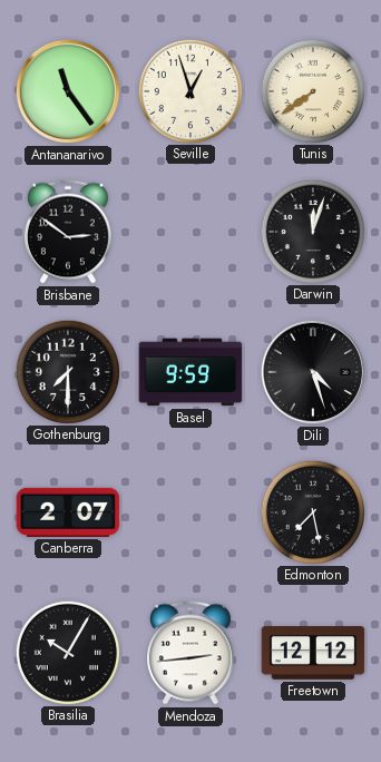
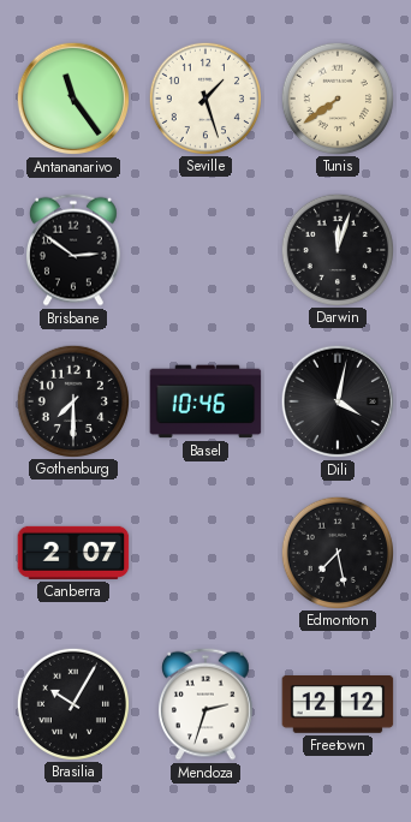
Seville: 12:57 -> 1:27 (204, 97)
Basel: 9:59 -> 10:46 (205, 401)
Dili: 4:27 -> 4:02 (338, 401)
Mendoza: 2:44 -> 2:33 (205, 704)
